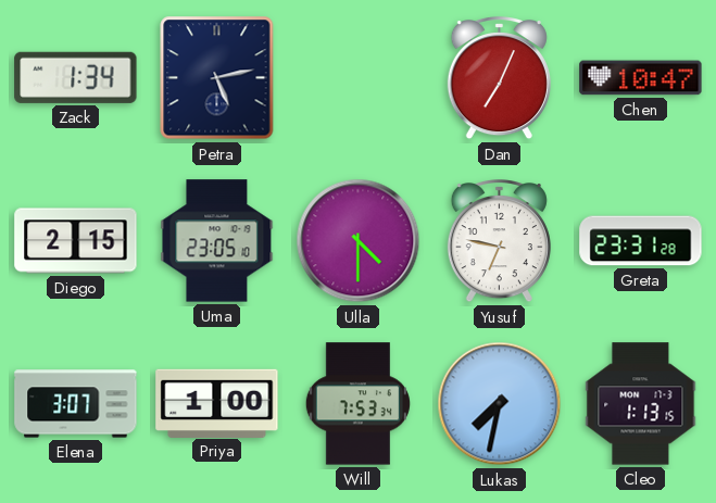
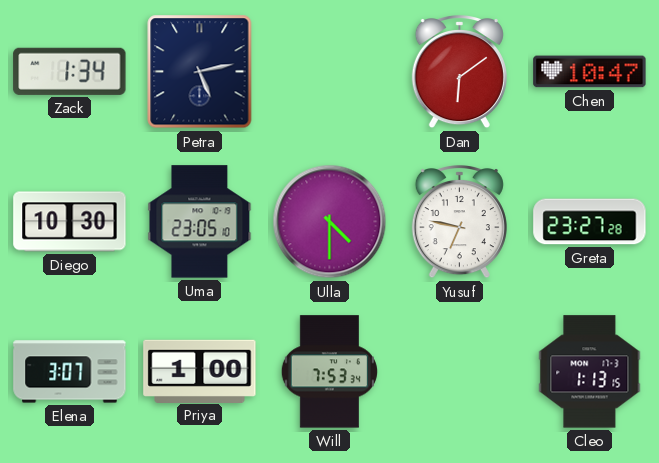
Dan: 7:04 -> 6:09 (459, 73)
Diego: 2:15 -> 10:30 (70, 222)
Greta: 23:31 -> 23:27 (590, 222)
Lukas: 7:32 -> none (500, 404)
